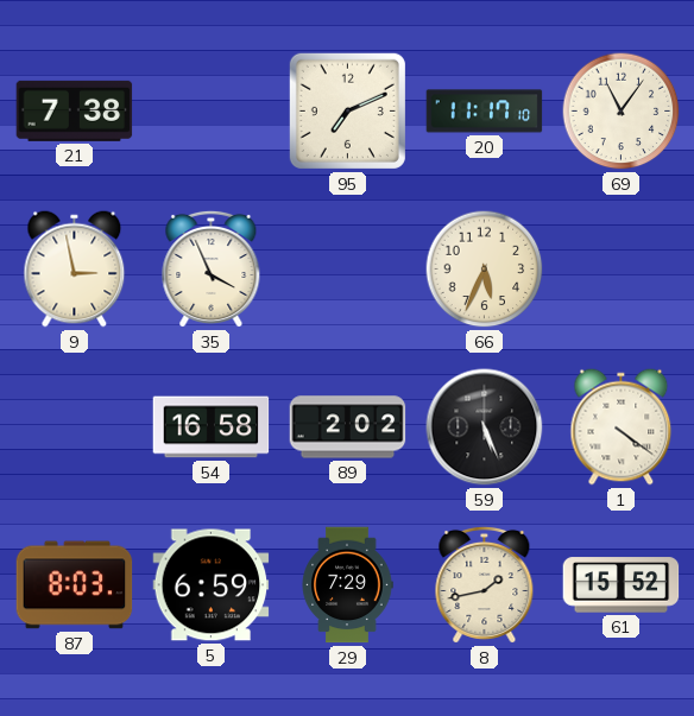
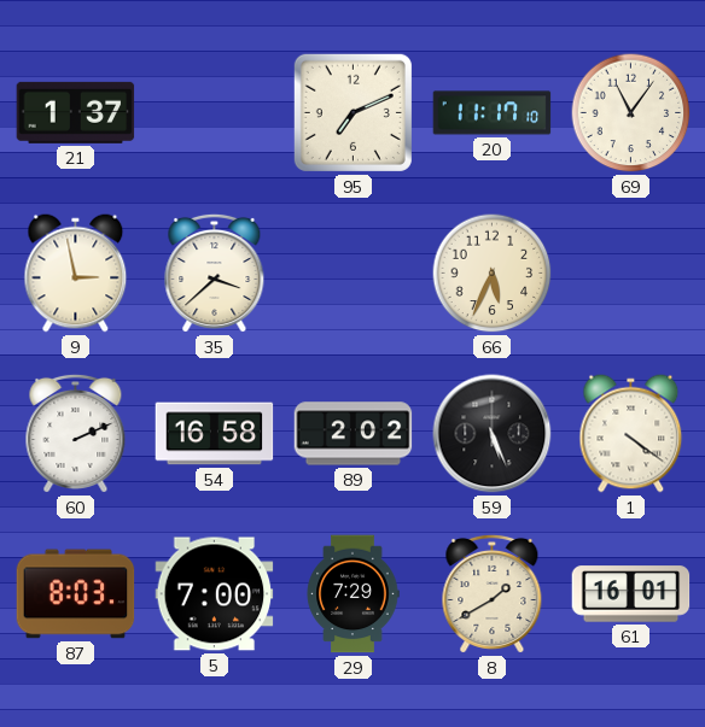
21: 7:38 -> 1:37 (76, 112)
35: 3:56 -> 3:38 (215, 272)
60: none -> 2:11 (76, 433)
5: 6:59 -> 7:00 (215, 594)
8: 1:43 -> 1:40 (493, 593)
61: 15:52 -> 16:01 (631, 594)
